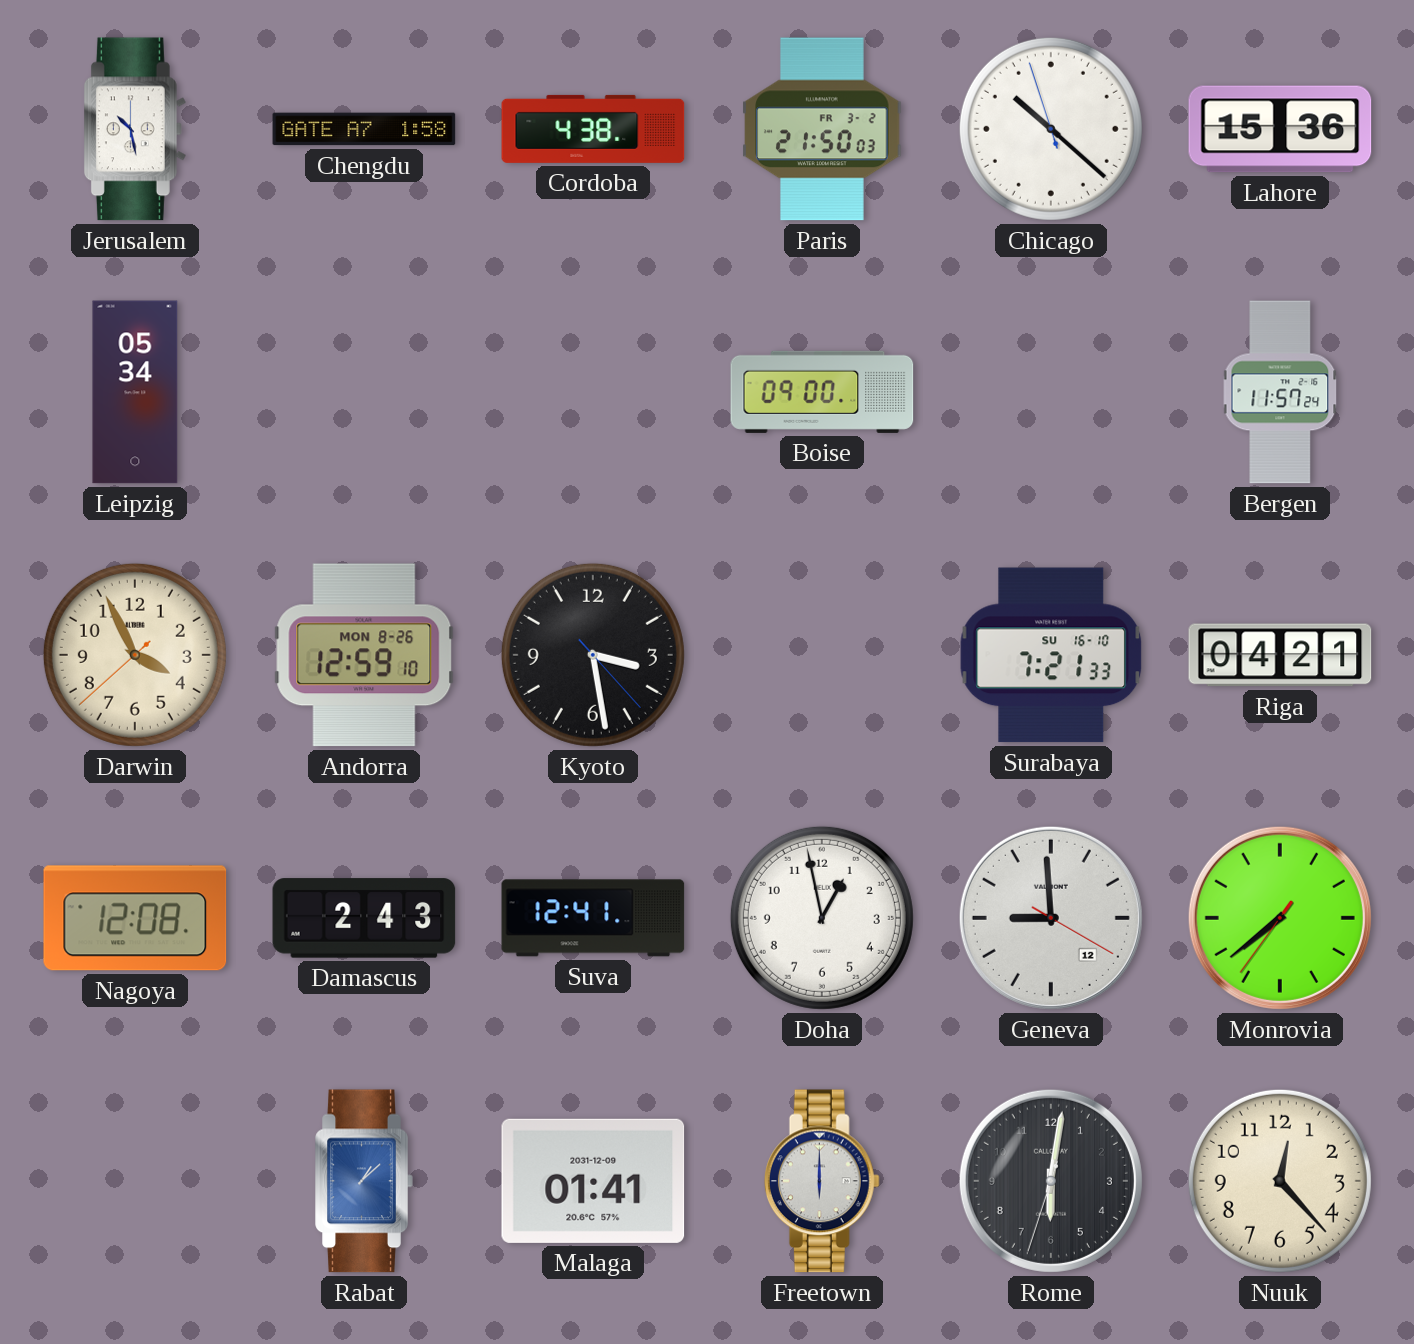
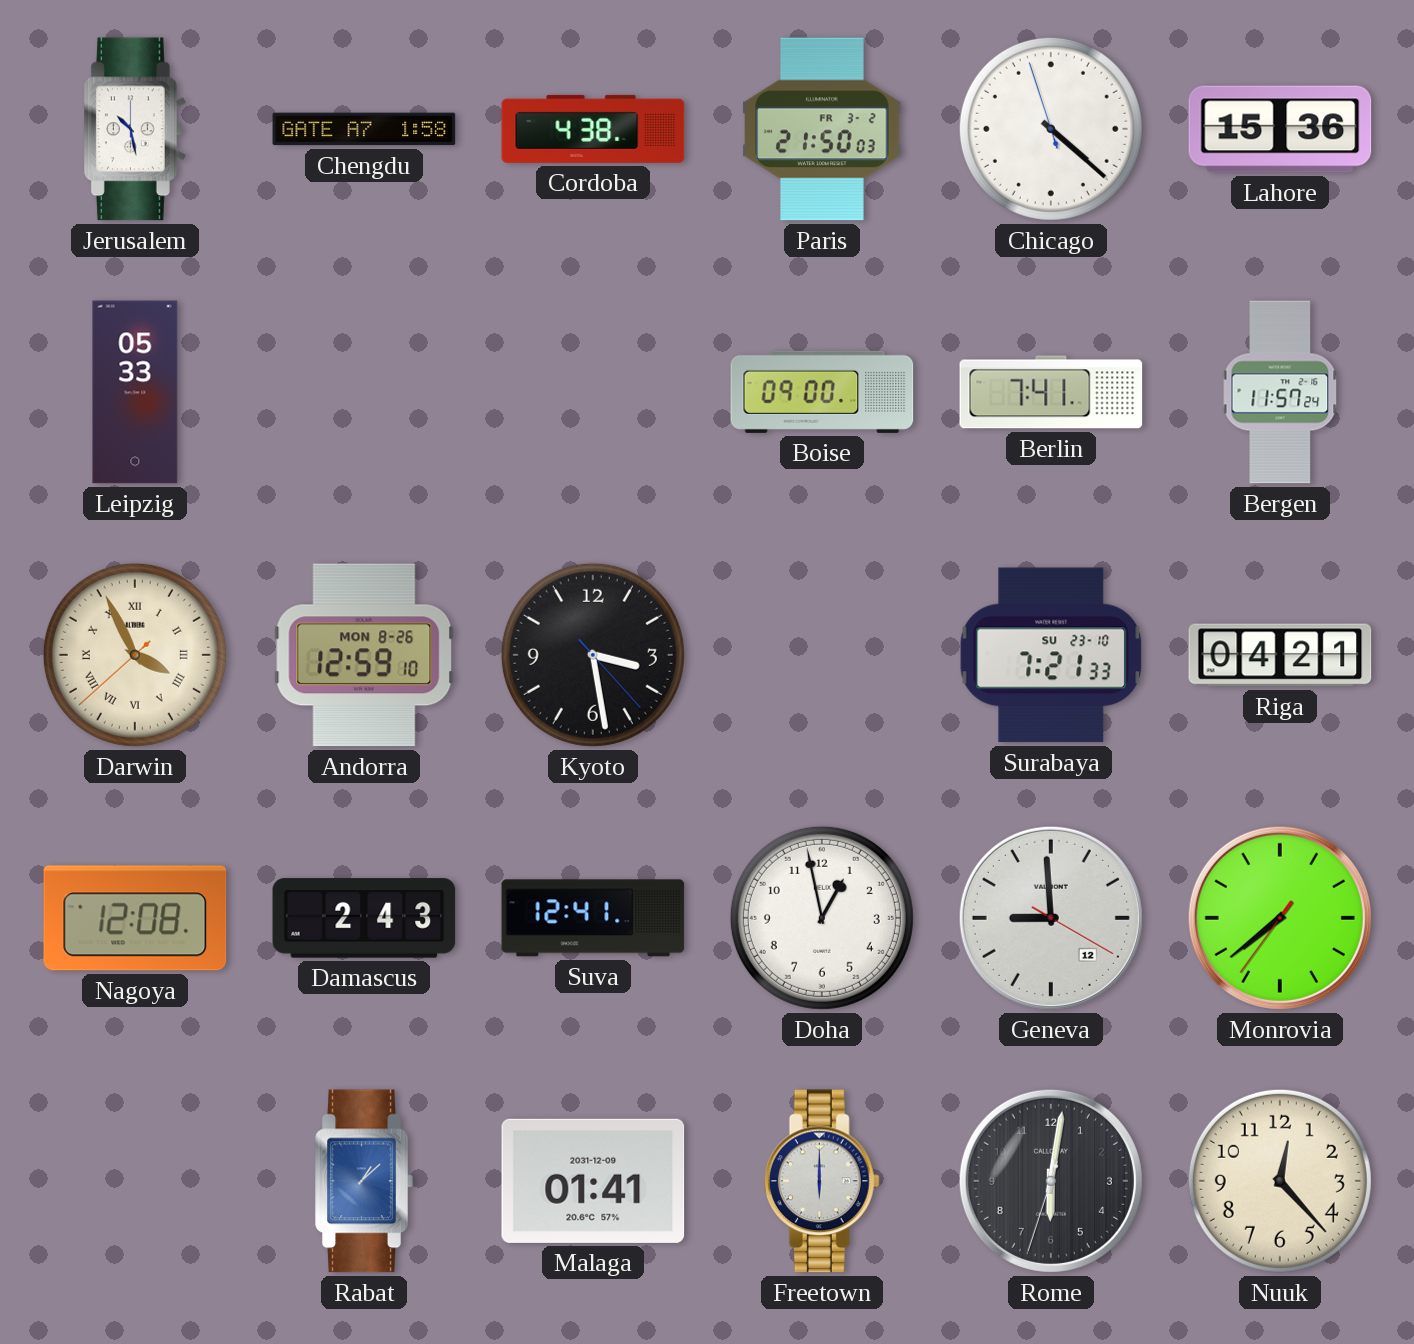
Chicago: 10:21 -> 4:21 (1051, 129)
Leipzig: 05:34 -> 05:33 (135, 392)
Berlin: none -> 7:41 (1051, 392)
Darwin numerals: Arabic -> Roman (135, 655)
Surabaya date: SU 16-10 -> SU 23-10 (1051, 655)
